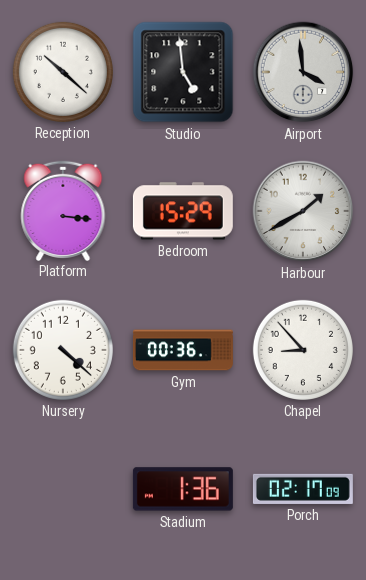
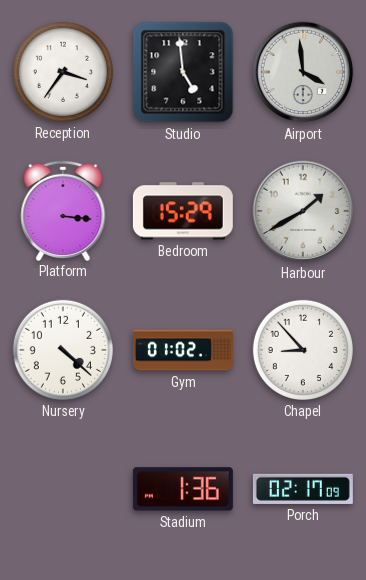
Reception: 10:22 -> 3:36 (63, 72)
Gym: 00:36 -> 01:02 (183, 350)
